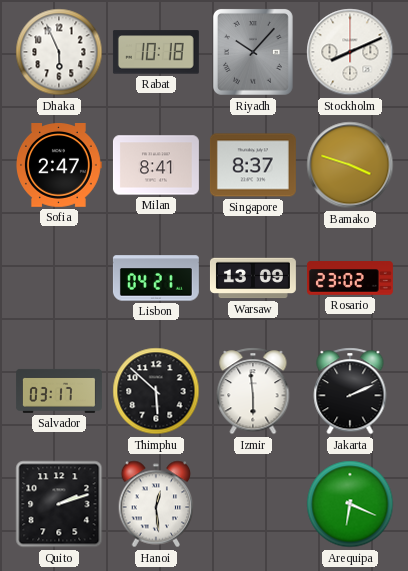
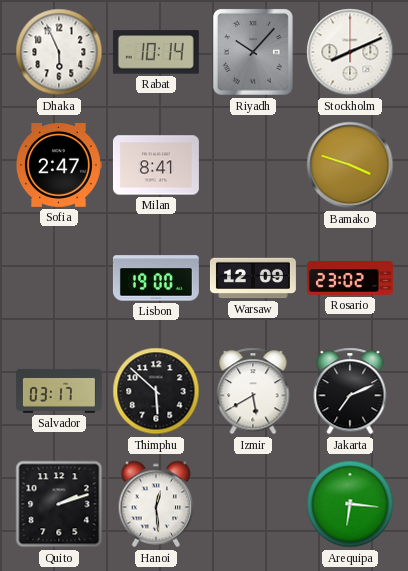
Rabat: 10:18 -> 10:14 (156, 52)
Singapore: 8:37 -> none (253, 165)
Lisbon: 04:21 -> 19:00 (156, 278)
Warsaw: 13:09 -> 12:09 (253, 278)
Izmir: 5:59 -> 5:40 (253, 391)
Jakarta: 2:11 -> 7:11 (350, 391)
Arequipa: 6:19 -> 6:16 (350, 504)
